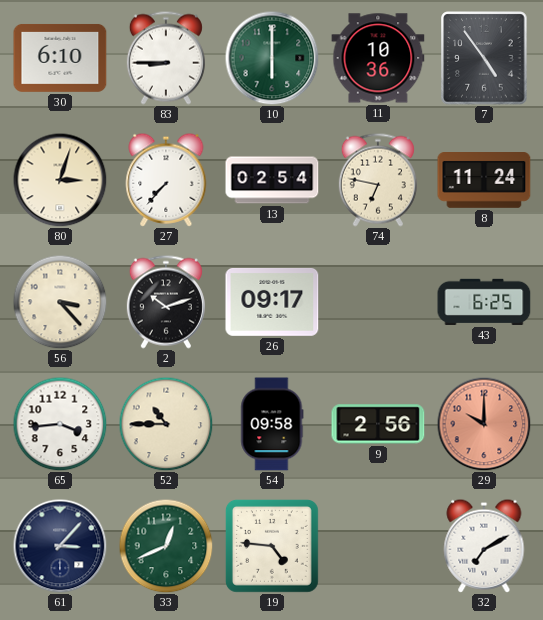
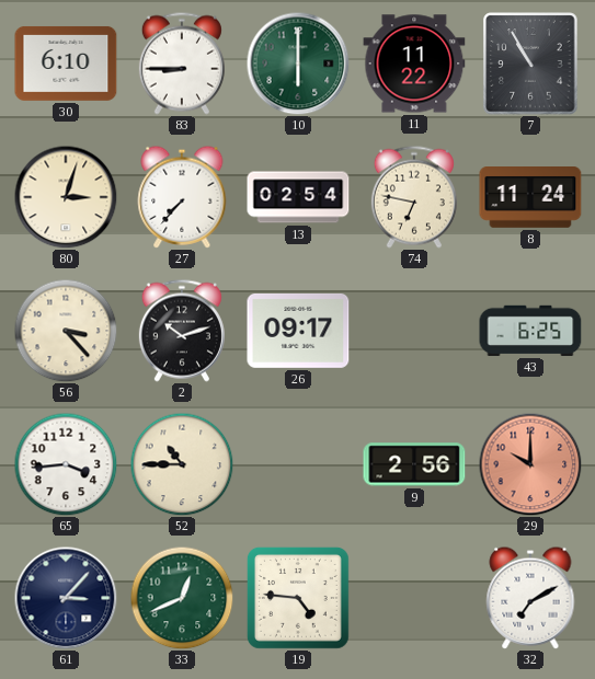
11: 10:36 -> 11:22 (414, 64)
7: 4:54 -> 10:55 (530, 64)
54: 09:58 -> none (272, 424)
